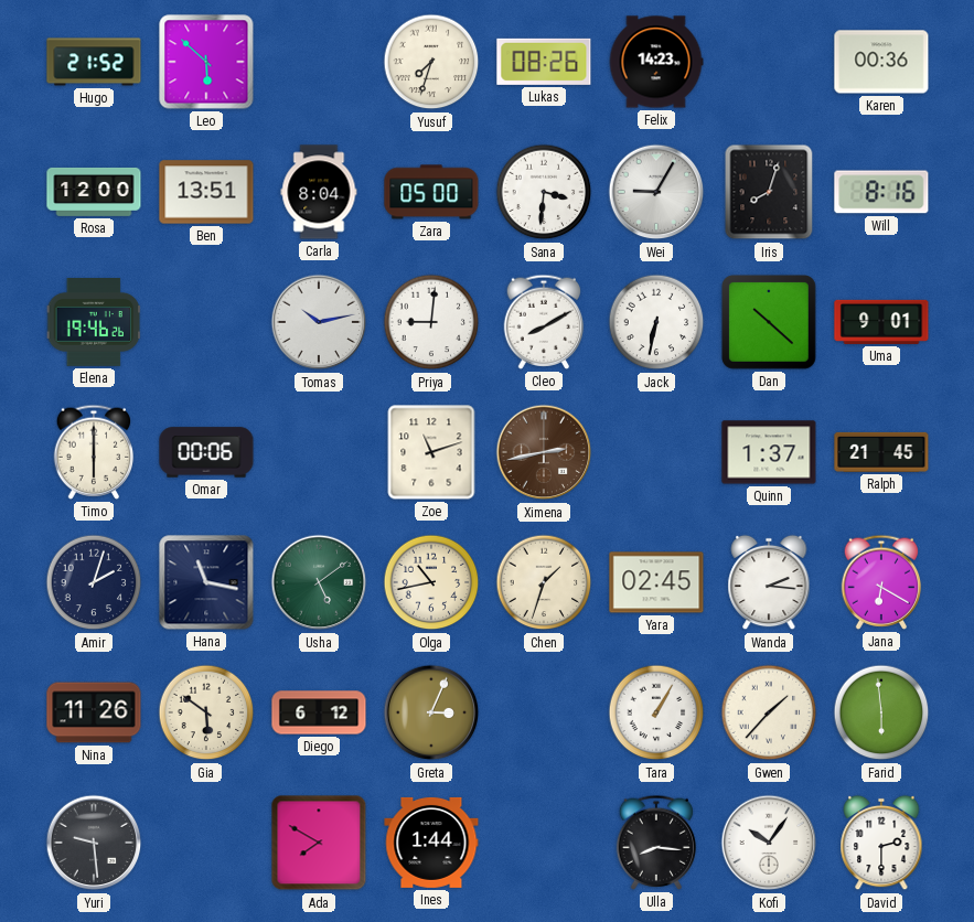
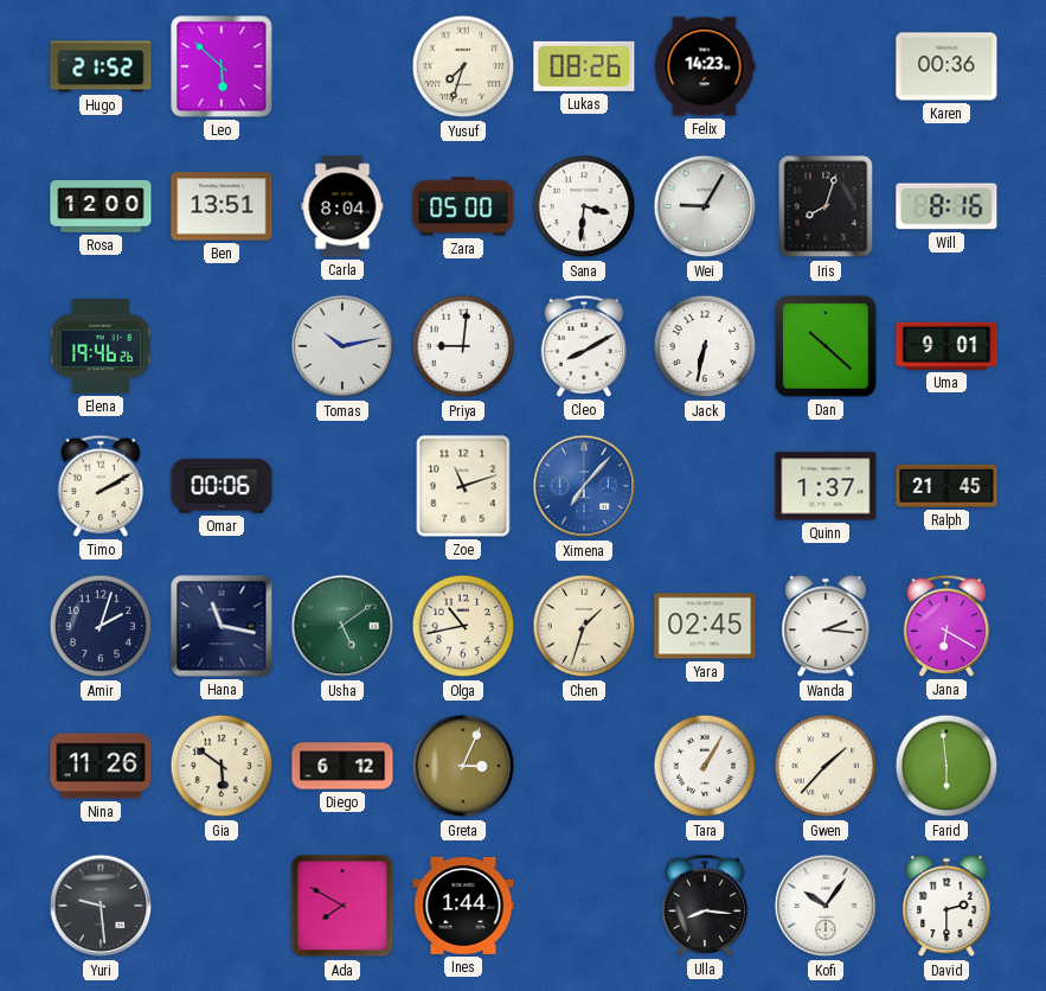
Timo: 6:00 -> 2:10 (101, 486)
Ximena: 2:43 -> 7:07 (584, 486)
Ximena dial: brown -> blue (584, 486)
